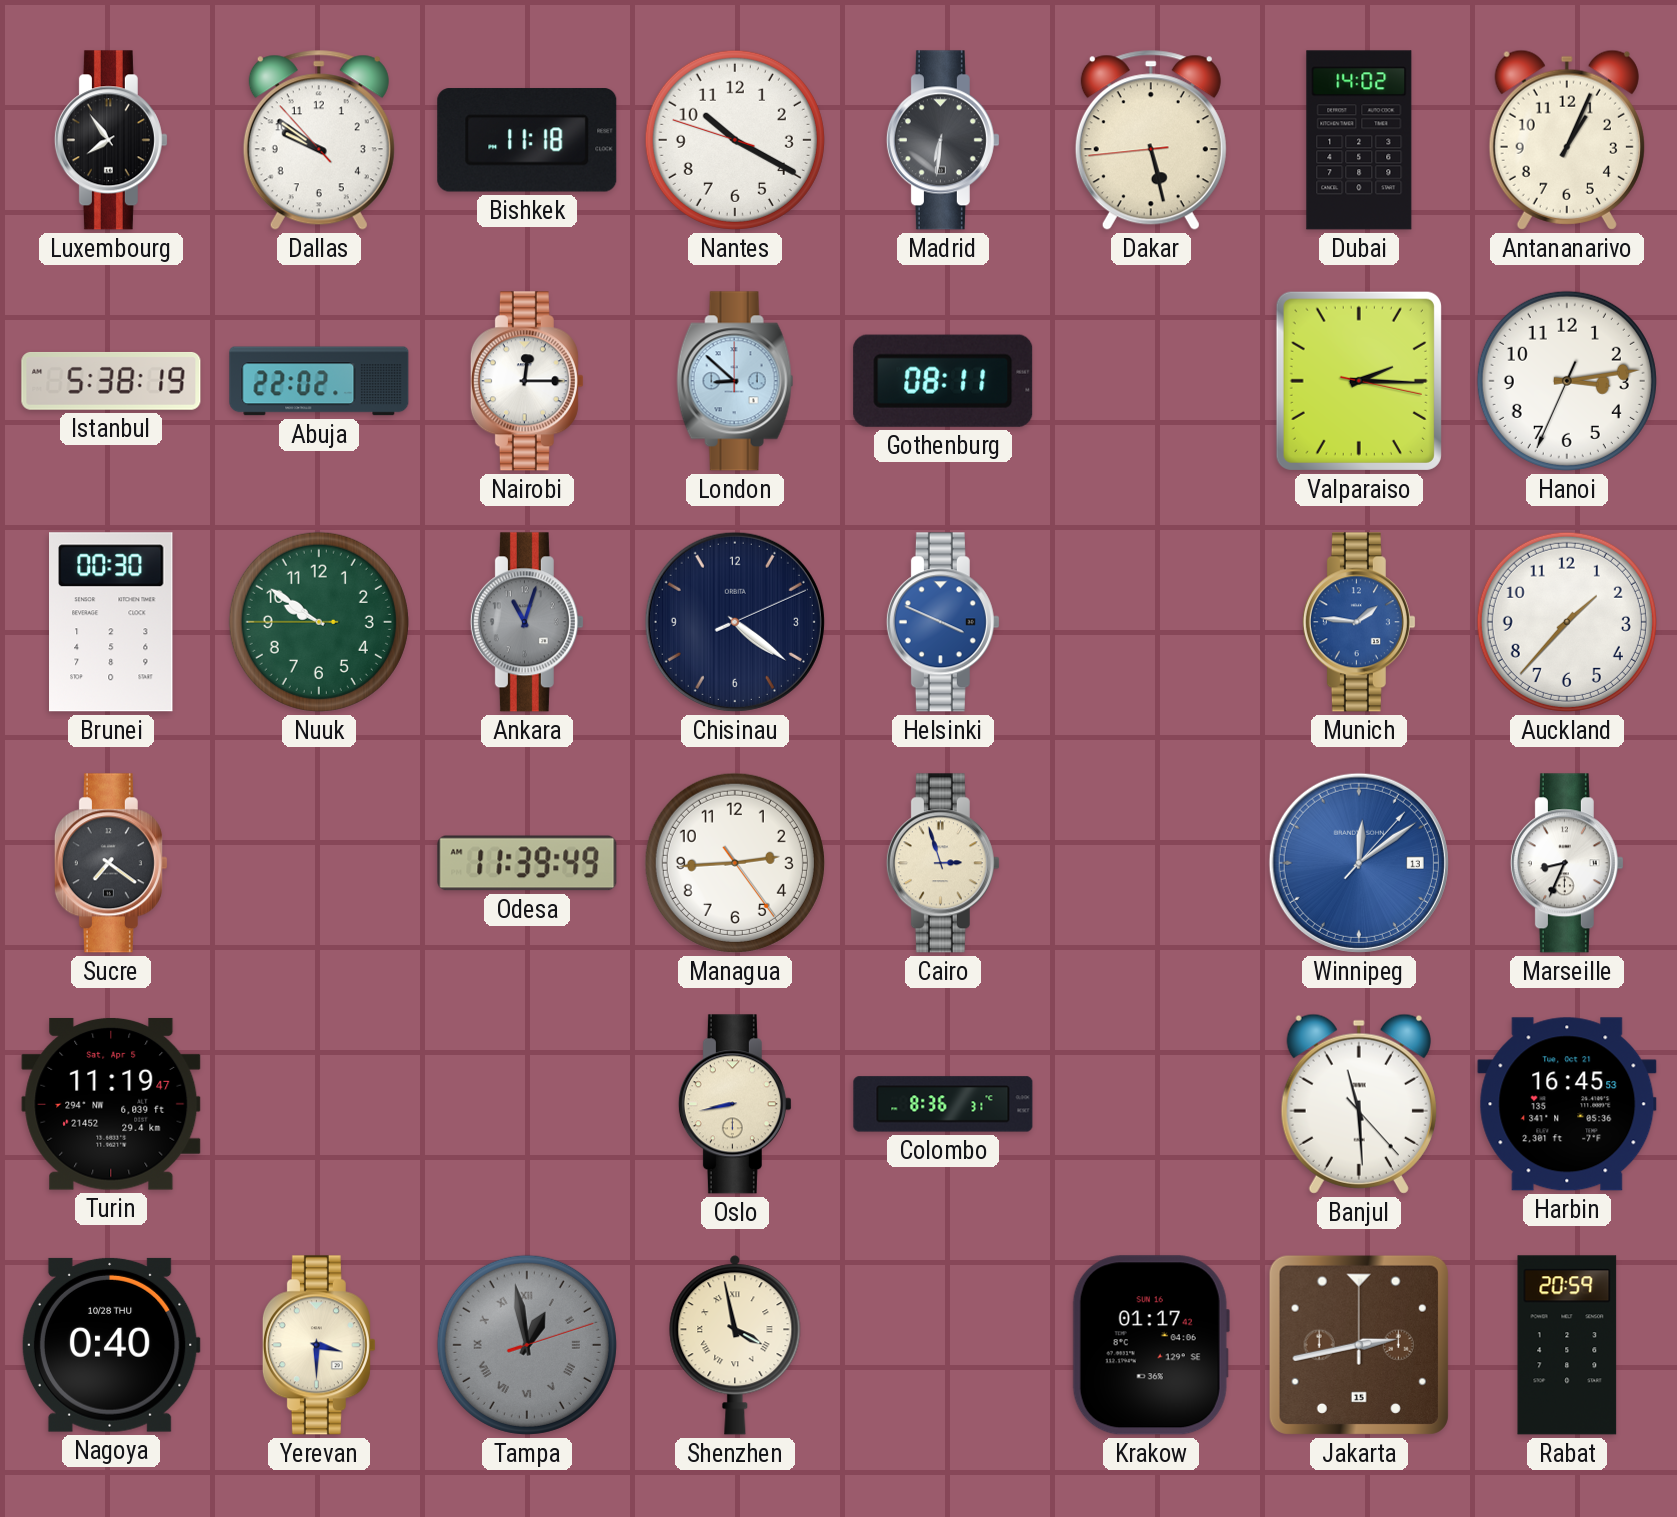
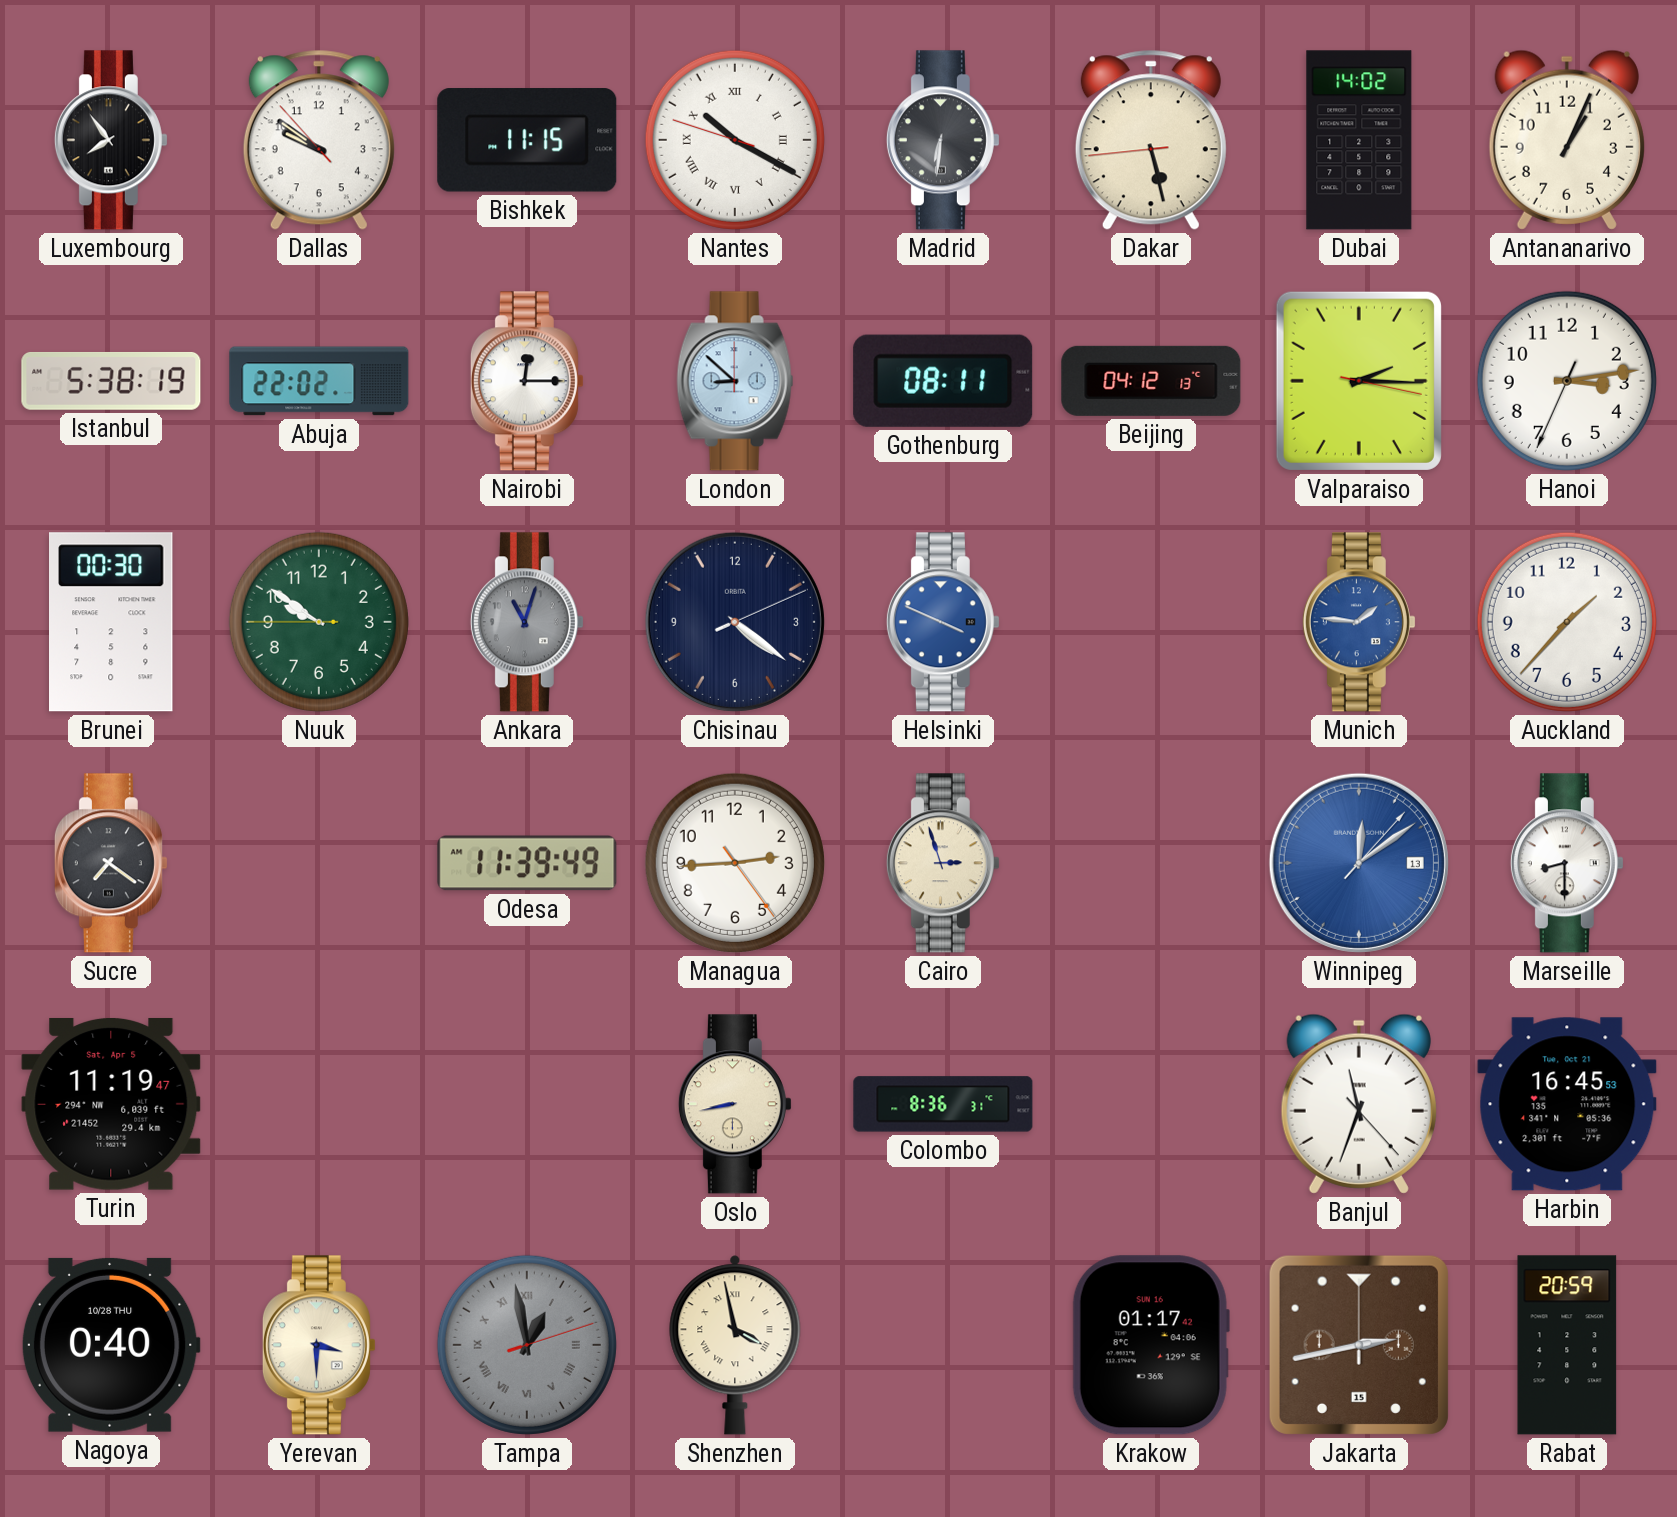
Bishkek: 11:18 -> 11:15 (527, 140)
Nantes numerals: Arabic -> Roman (735, 140)
Beijing: none -> 04:12 (1151, 381)
Marseille: 8:34 -> 8:30 (1567, 863)
Banjul: 11:29 -> 11:33 (1359, 1104)
